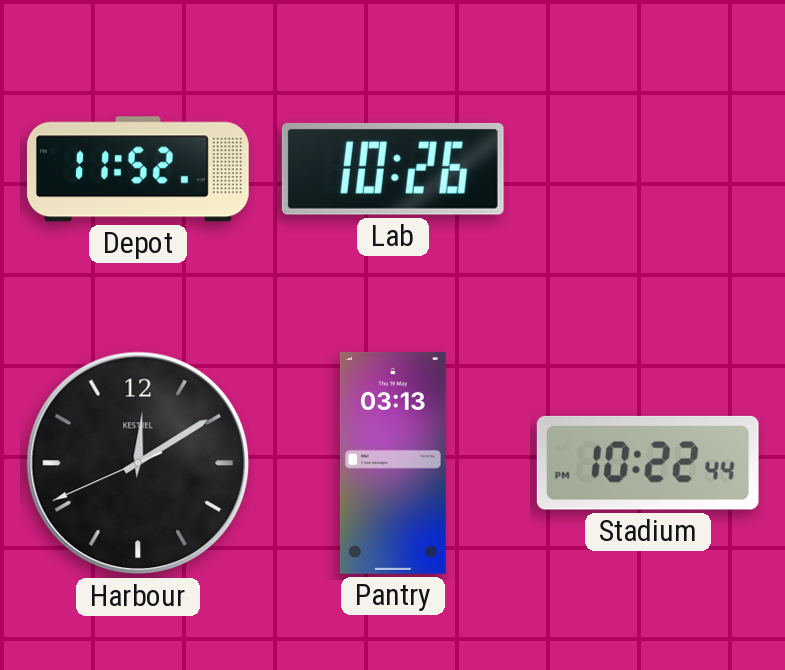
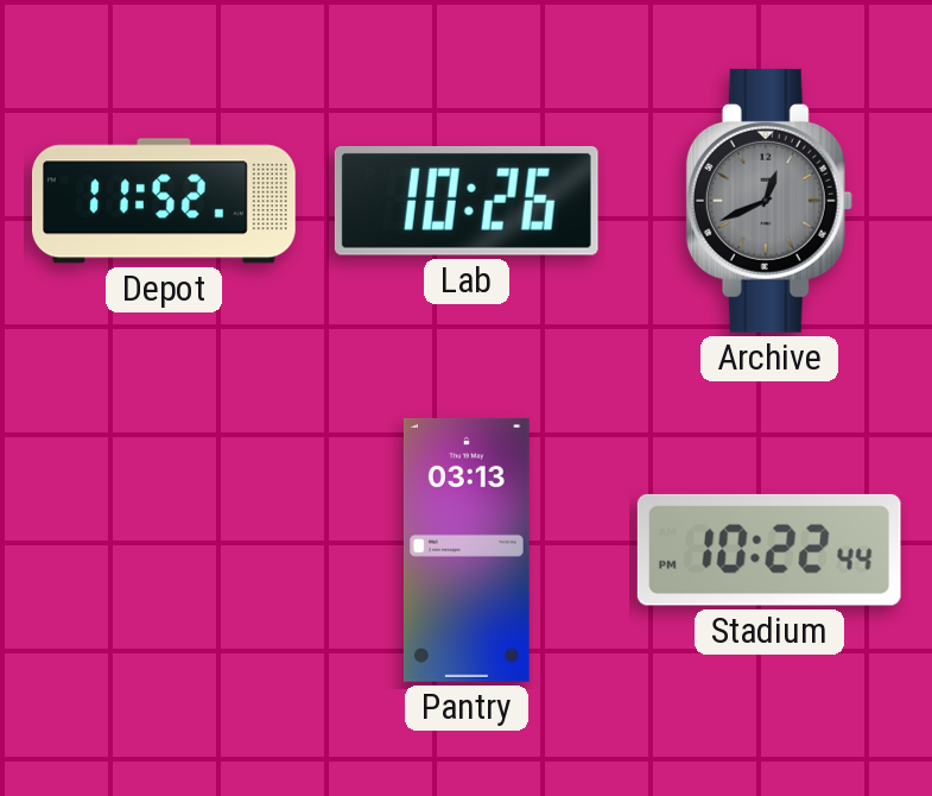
Archive: none -> 12:41 (769, 201)
Harbour: 12:09 -> none (138, 463)
